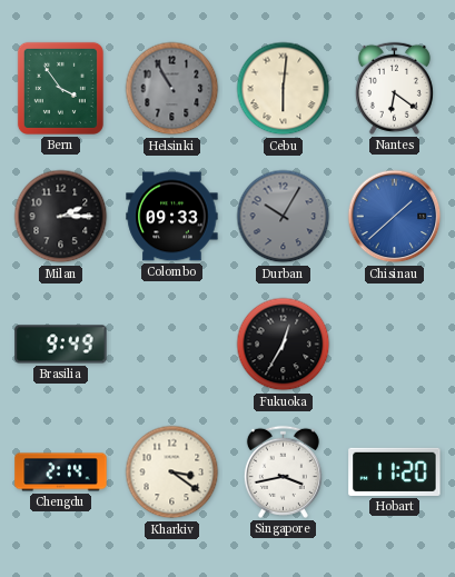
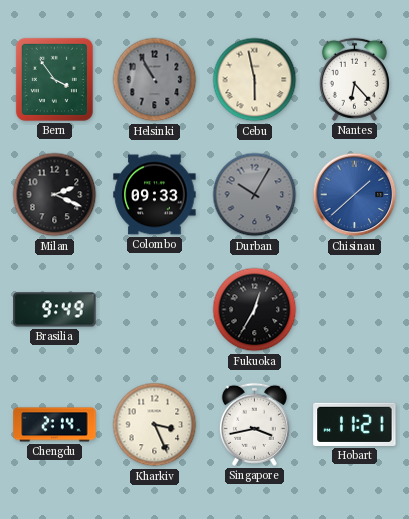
Cebu: 6:01 -> 5:58 (255, 80)
Nantes: 6:21 -> 6:23 (354, 79)
Milan: 2:15 -> 2:19 (55, 195)
Kharkiv: 3:21 -> 3:26 (155, 425)
Hobart: 11:20 -> 11:21 (355, 424)
